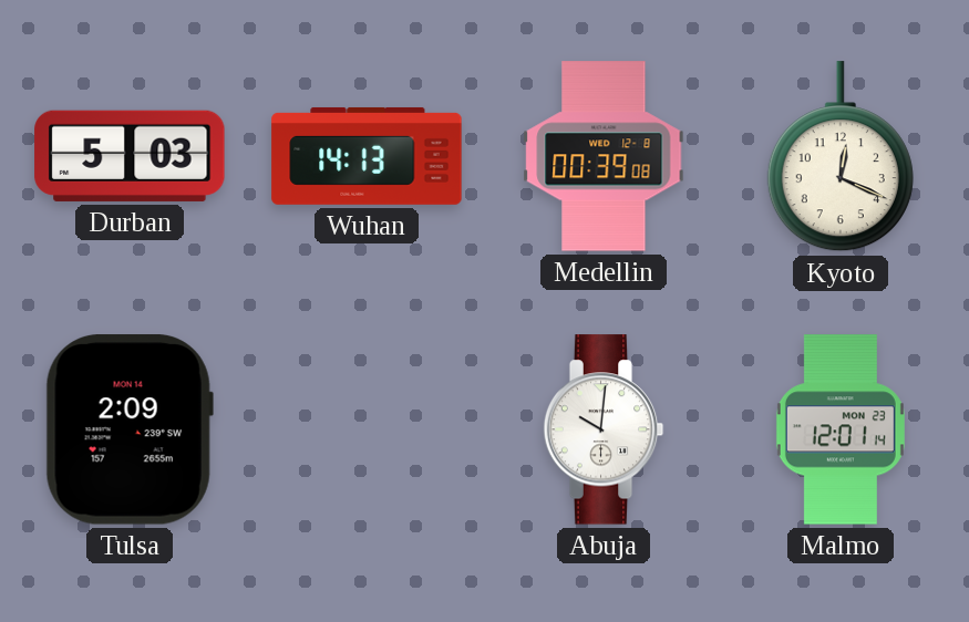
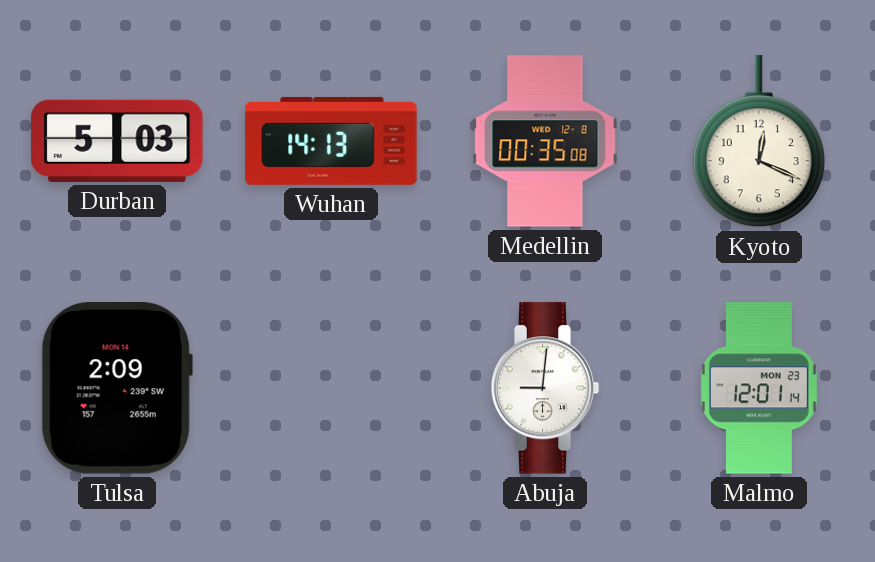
Medellin: 00:39 -> 00:35 (545, 141)
Abuja: 10:01 -> 9:01 (545, 388)
